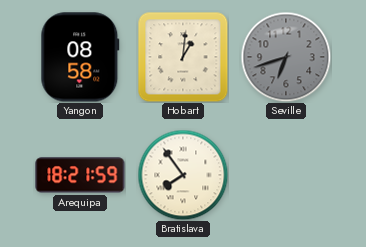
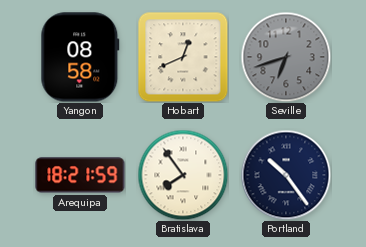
Hobart: 1:01 -> 12:41 (183, 57)
Portland: none -> 10:24 (286, 175)
